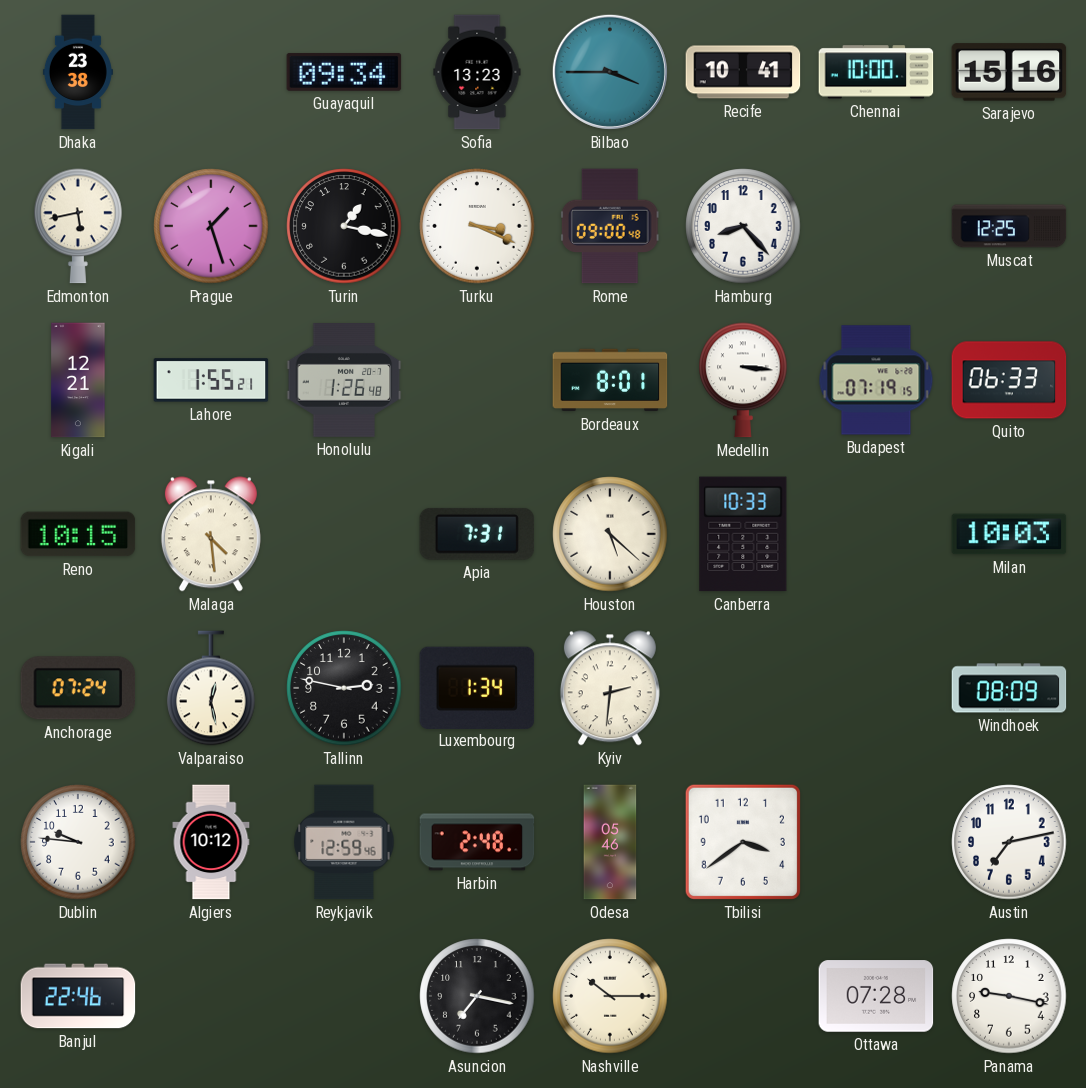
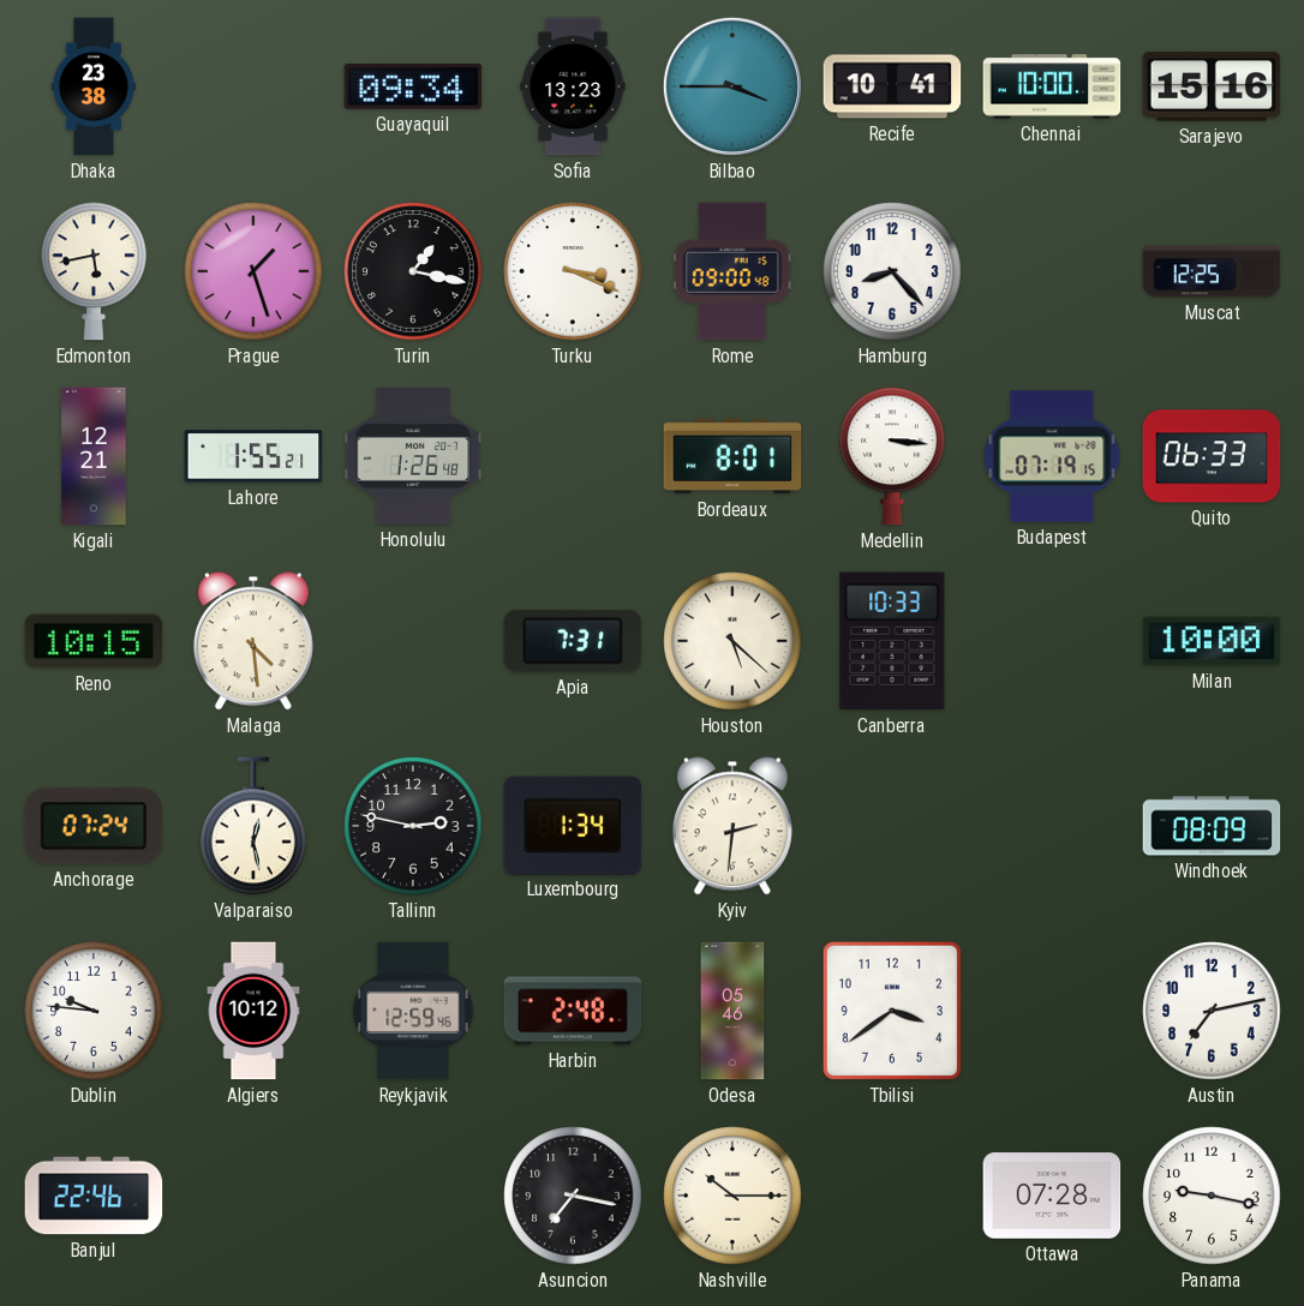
Milan: 10:03 -> 10:00 (1212, 641)
